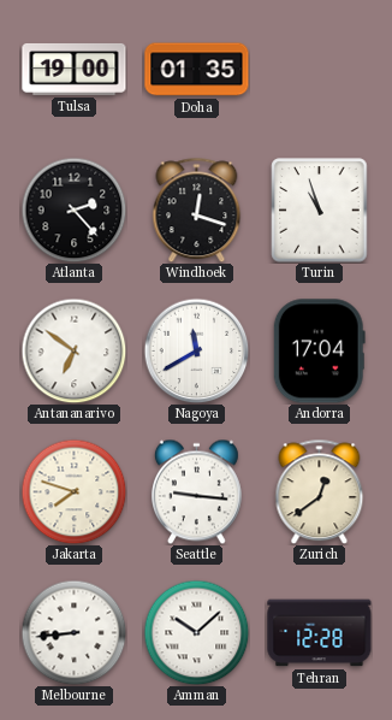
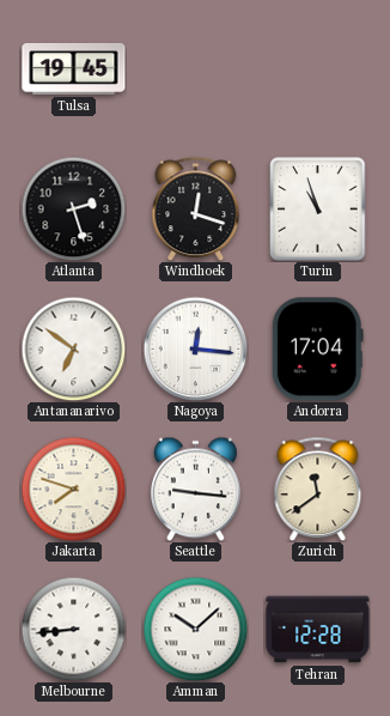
Tulsa: 19:00 -> 19:45 (74, 68)
Doha: 01:35 -> none (197, 70)
Atlanta: 2:23 -> 2:27 (73, 208)
Nagoya: 11:40 -> 12:16 (195, 348)
Zurich: 12:39 -> 11:39 (318, 489)
